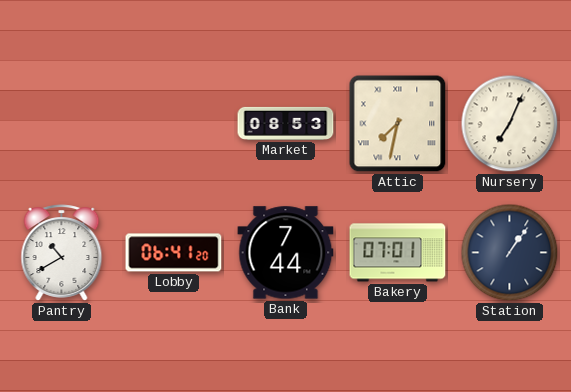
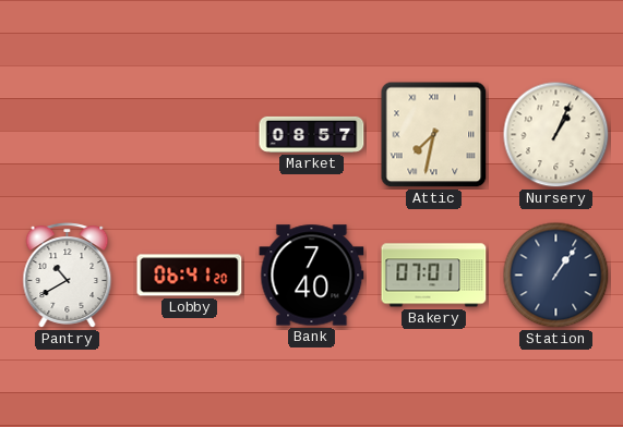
Market: 08:53 -> 08:57 (312, 134)
Nursery: 7:04 -> 1:04 (556, 135)
Bank: 7:44 -> 7:40 (312, 276)
